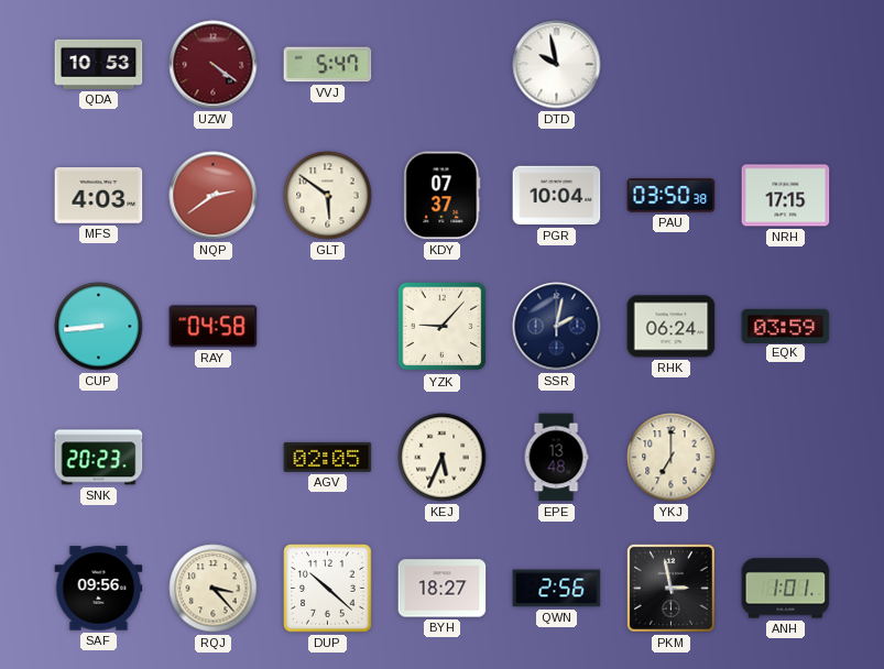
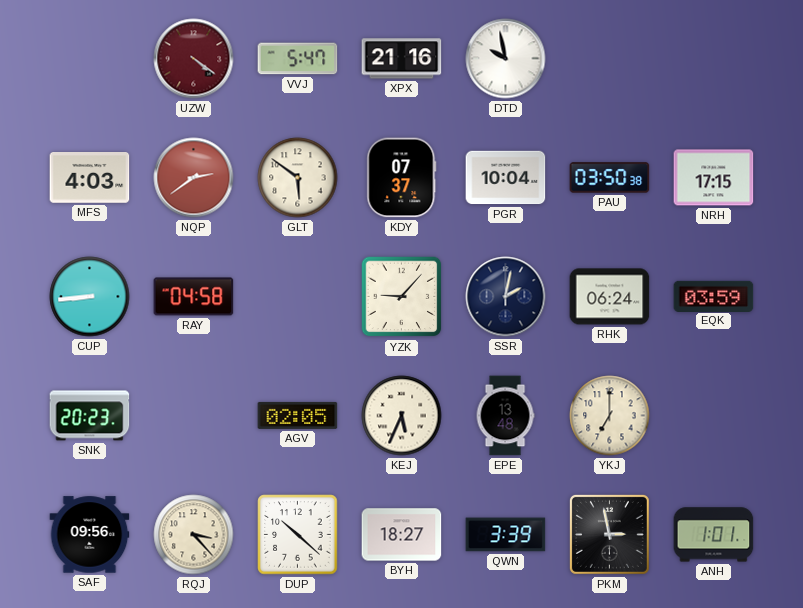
QDA: 10:53 -> none (99, 64)
XPX: none -> 21:16 (402, 59)
QWN: 2:56 -> 3:39 (506, 535)
